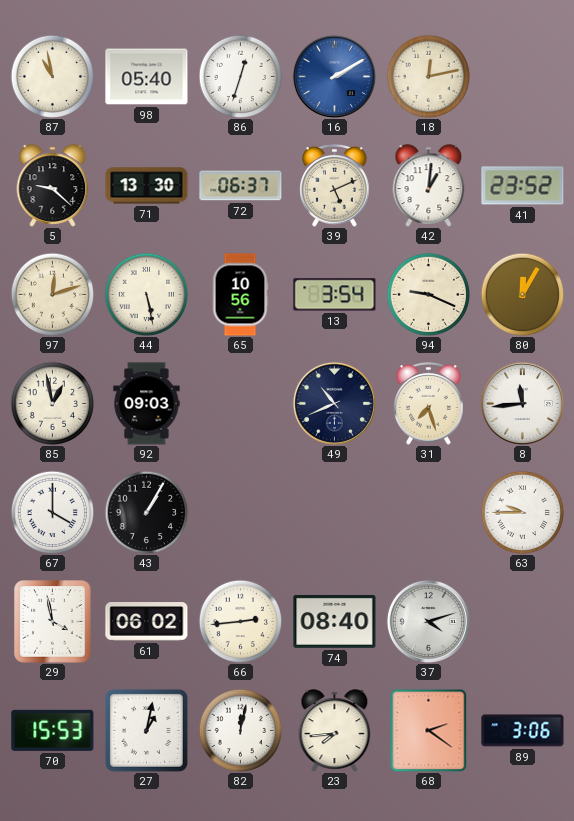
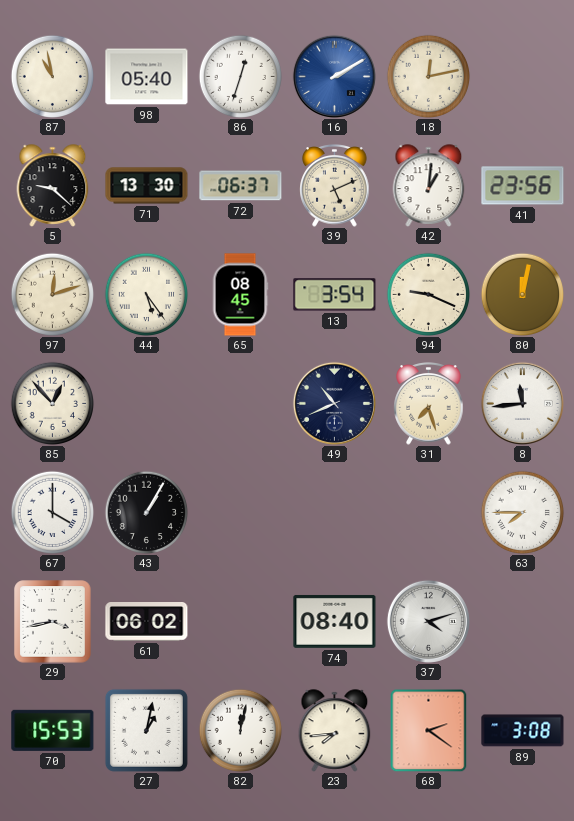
41: 23:52 -> 23:56 (523, 186)
44: 5:28 -> 5:24 (146, 294)
65: 10:56 -> 08:45 (240, 295)
80: 12:05 -> 12:02 (522, 294)
85: 12:58 -> 12:53 (52, 403)
92: 09:03 -> none (147, 404)
63: 9:45 -> 7:45 (522, 512)
29: 3:58 -> 3:43 (53, 622)
66: 2:44 -> none (240, 621)
89: 3:06 -> 3:08 (523, 731)
